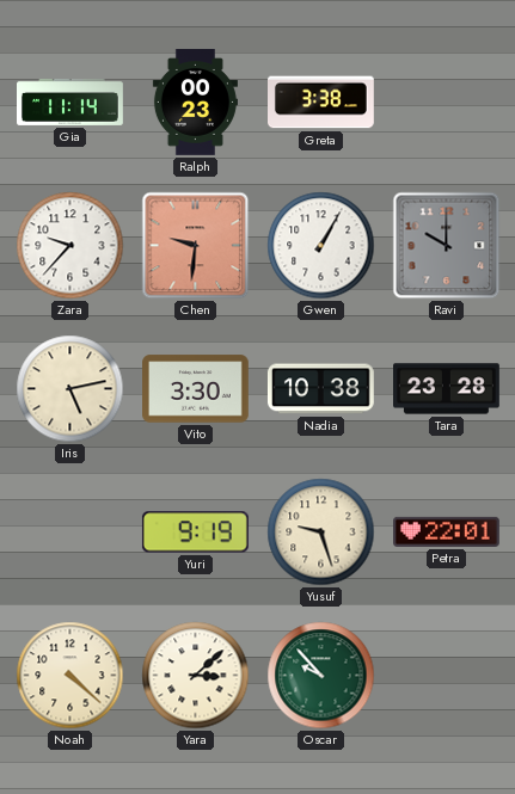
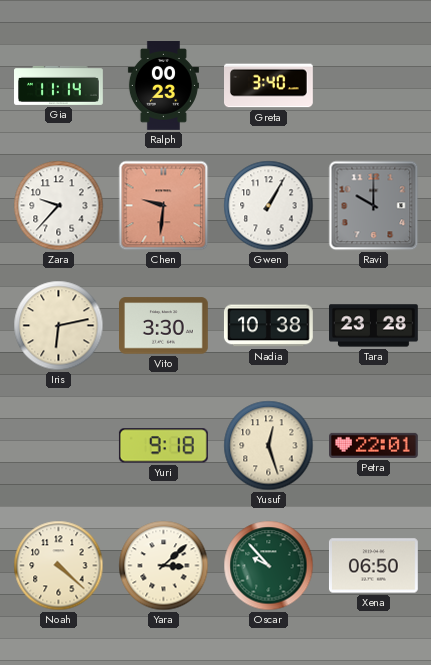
Greta: 3:38 -> 3:40 (269, 86)
Iris: 5:13 -> 6:13 (59, 326)
Yuri: 9:19 -> 9:18 (163, 446)
Yusuf: 9:27 -> 12:27 (269, 446)
Xena: none -> 06:50 (373, 566)
